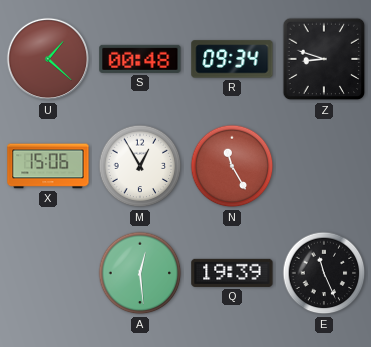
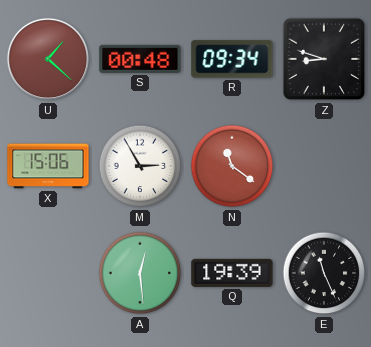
M: 12:55 -> 2:55 (140, 166)
N: 11:25 -> 11:21 (232, 166)
